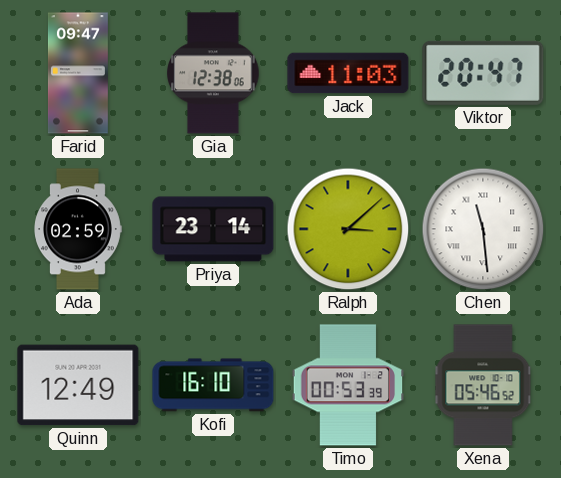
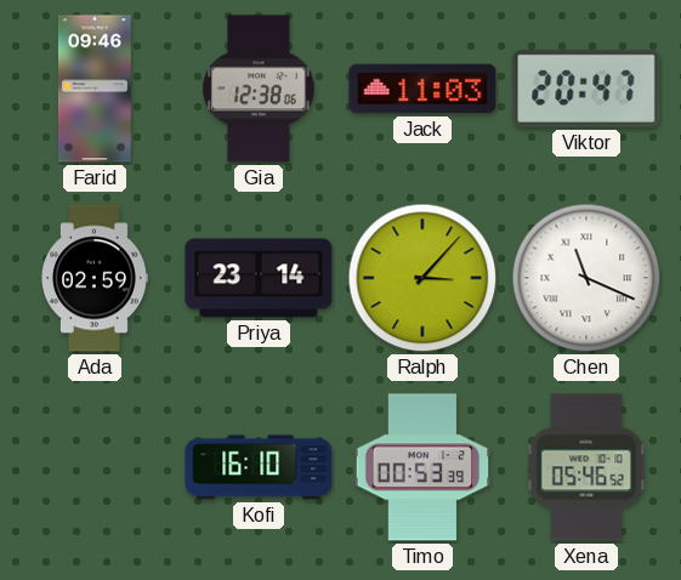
Farid: 09:47 -> 09:46 (95, 89)
Ralph: 3:08 -> 3:07 (422, 278)
Chen: 11:29 -> 11:19 (586, 278)
Quinn: 12:49 -> none (78, 385)
